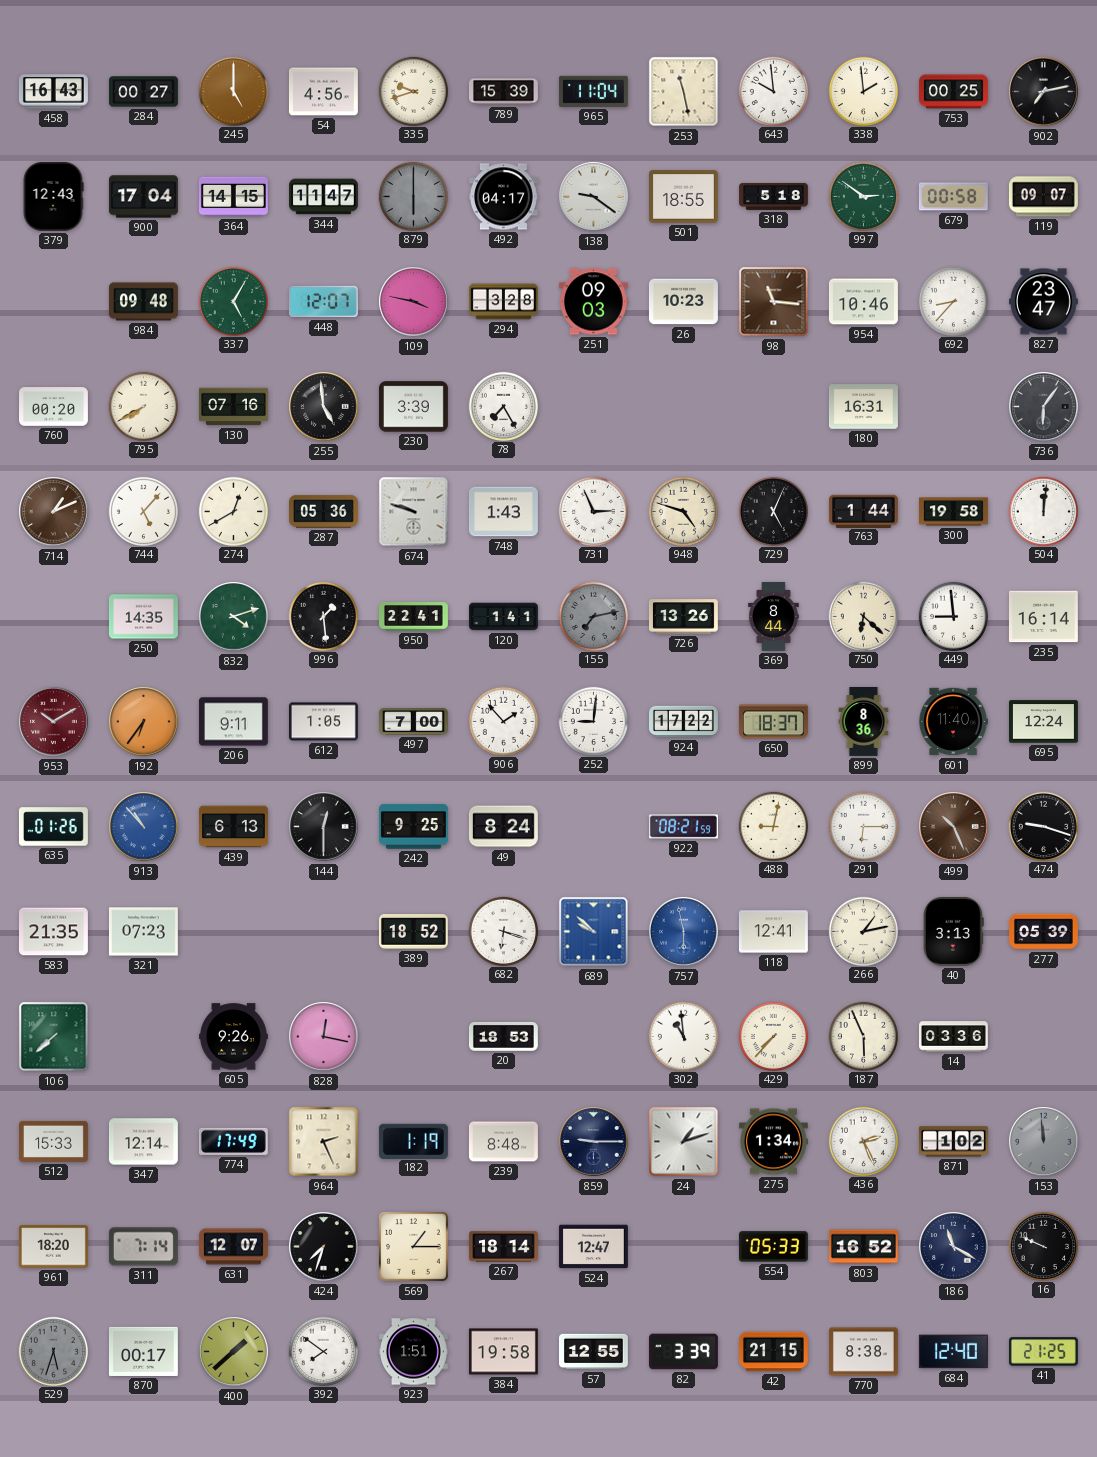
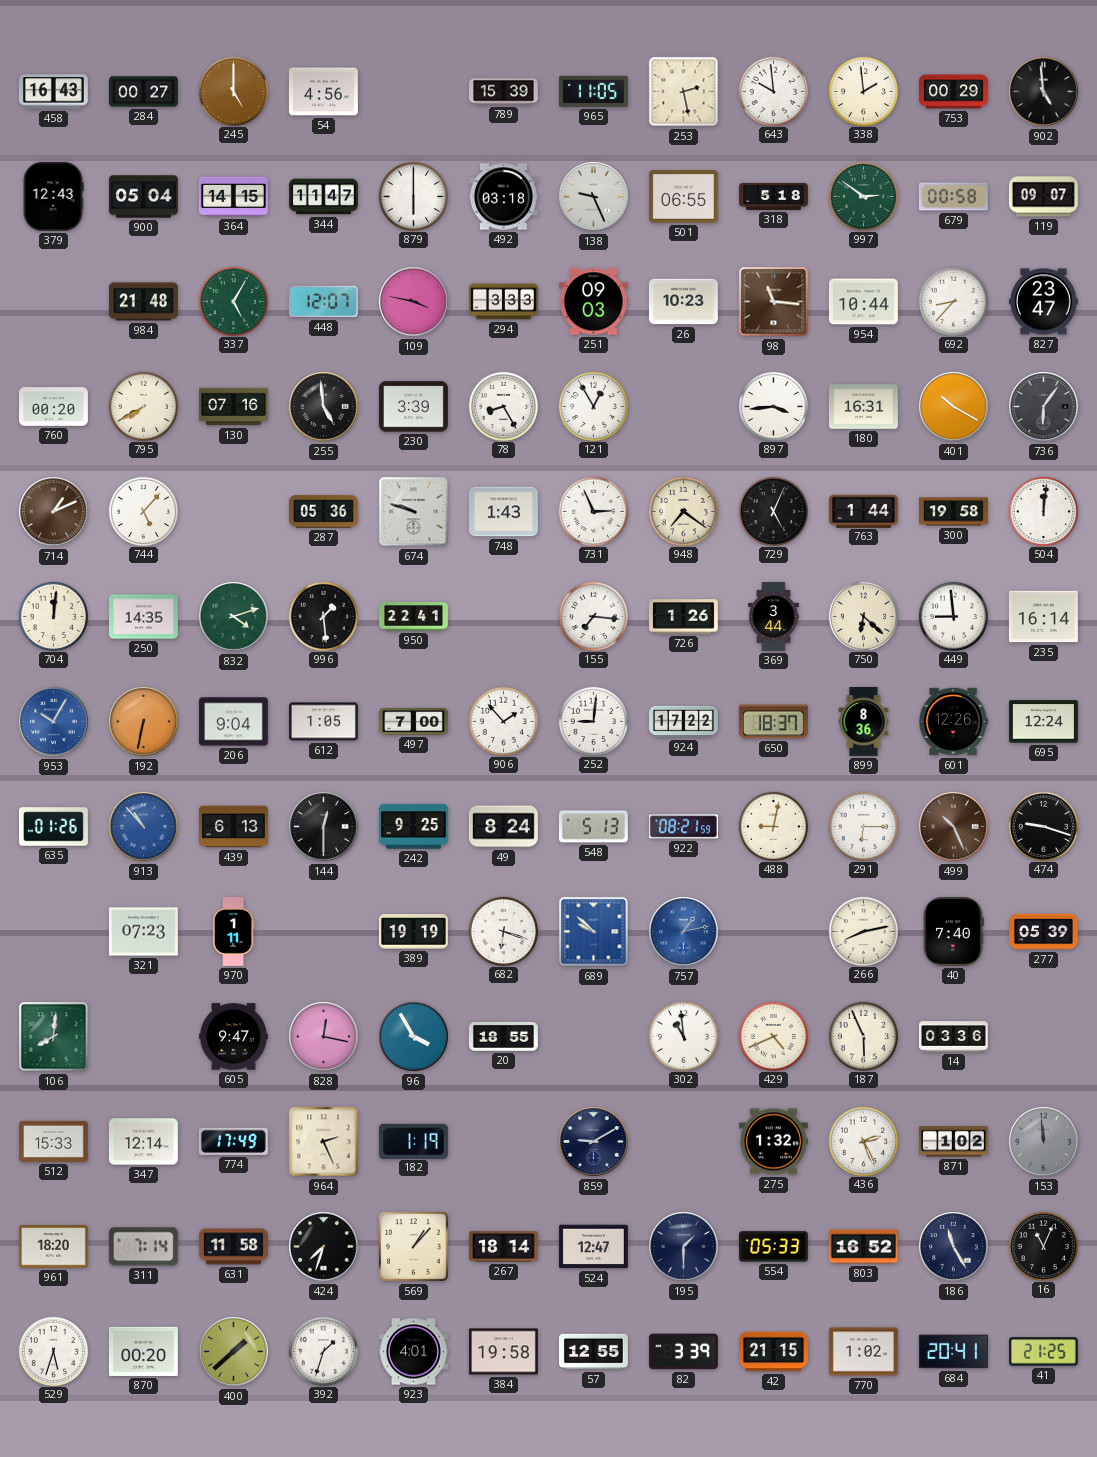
335: 9:42 -> none (413, 91)
965: 11:04 -> 11:05 (593, 91)
253: 11:28 -> 2:28 (684, 92)
753: 00:25 -> 00:29 (954, 92)
902: 7:13 -> 4:59 (1044, 92)
900: 17:04 -> 05:04 (143, 197)
879 dial: grey -> white (413, 196)
492: 04:17 -> 03:18 (503, 197)
138: 9:21 -> 9:26 (594, 197)
501: 18:55 -> 06:55 (683, 197)
984: 09:48 -> 21:48 (143, 302)
294: 3:28 -> 3:33 (504, 302)
954: 10:46 -> 10:44 (863, 302)
78: 7:25 -> 8:25 (503, 406)
121: none -> 12:55 (593, 406)
897: none -> 3:44 (773, 406)
401: none -> 10:20 (954, 407)
274: 12:40 -> none (233, 511)
948: 4:48 -> 7:21 (683, 511)
704: none -> 12:01 (53, 616)
120: 1:41 -> none (504, 617)
155: 7:13 -> 7:16 (593, 616)
155 dial: grey -> white (593, 616)
726: 13:26 -> 1:26 (683, 617)
369: 8:44 -> 3:44 (774, 617)
953: 10:10 -> 10:05 (54, 722)
953 dial: burgundy -> blue (54, 722)
192: 6:36 -> 6:32 (144, 722)
206: 9:11 -> 9:04 (233, 722)
601: 11:40 -> 12:26 (953, 722)
548: none -> 5:13 (593, 827)
583: 21:35 -> none (53, 932)
970: none -> 1:11 (233, 932)
389: 18:52 -> 19:19 (413, 932)
757: 5:58 -> 1:13 (684, 932)
118: 12:41 -> none (773, 932)
266: 1:13 -> 8:13 (863, 931)
40: 3:13 -> 7:40 (954, 931)
106: 7:38 -> 8:01 (54, 1037)
605: 9:26 -> 9:47 (234, 1037)
96: none -> 3:55 (414, 1037)
20: 18:53 -> 18:55 (503, 1036)
429: 7:37 -> 4:41 (773, 1036)
239: 8:48 -> none (504, 1142)
859: 9:15 -> 9:10 (594, 1142)
24: 1:12 -> none (684, 1142)
275: 1:34 -> 1:32 (773, 1142)
631: 12:07 -> 11:58 (234, 1247)
569: 1:15 -> 1:07 (414, 1246)
195: none -> 1:30 (684, 1247)
186: 11:20 -> 11:25 (954, 1247)
16: 9:49 -> 11:04 (1043, 1246)
529 dial: grey -> white (53, 1351)
870: 00:17 -> 00:20 (143, 1351)
392: 7:51 -> 1:33 (323, 1351)
923: 1:51 -> 4:01 (414, 1352)
770: 8:38 -> 1:02 (863, 1352)
684: 12:40 -> 20:41 (953, 1352)
